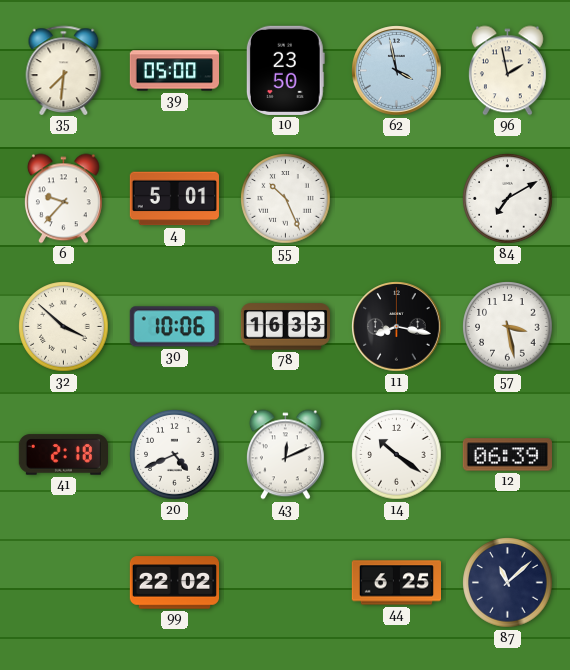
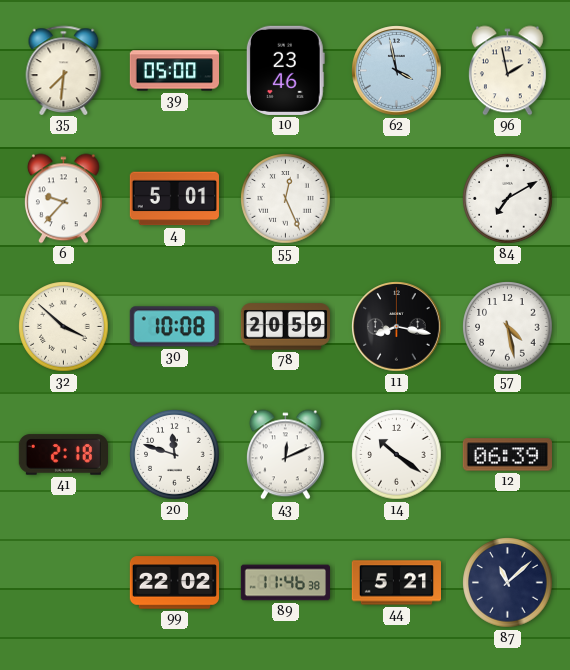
10: 23:50 -> 23:46 (285, 70)
55: 10:26 -> 12:26 (286, 199)
30: 10:06 -> 10:08 (174, 327)
78: 16:33 -> 20:59 (286, 327)
57: 3:28 -> 4:28 (508, 327)
20: 4:41 -> 11:48 (175, 455)
89: none -> 11:46 (286, 583)
44: 6:25 -> 5:21 (396, 583)
